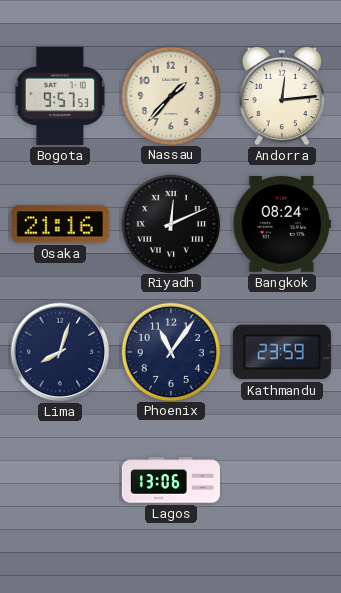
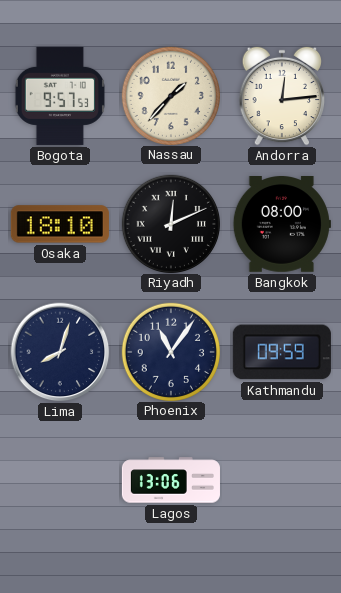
Osaka: 21:16 -> 18:10 (60, 224)
Bangkok: 08:24 -> 08:00 (282, 225)
Kathmandu: 23:59 -> 09:59 (282, 352)
